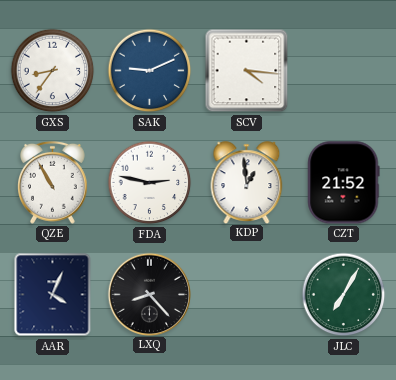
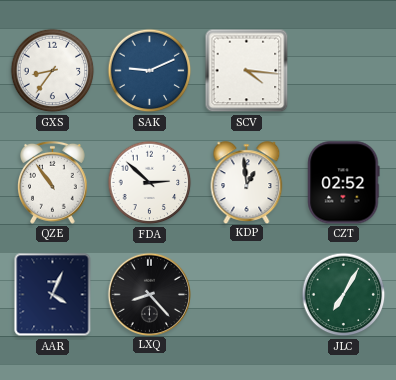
QZE: 10:55 -> 10:54 (53, 182)
FDA: 2:47 -> 2:52 (150, 183)
CZT: 21:52 -> 02:52 (344, 183)
